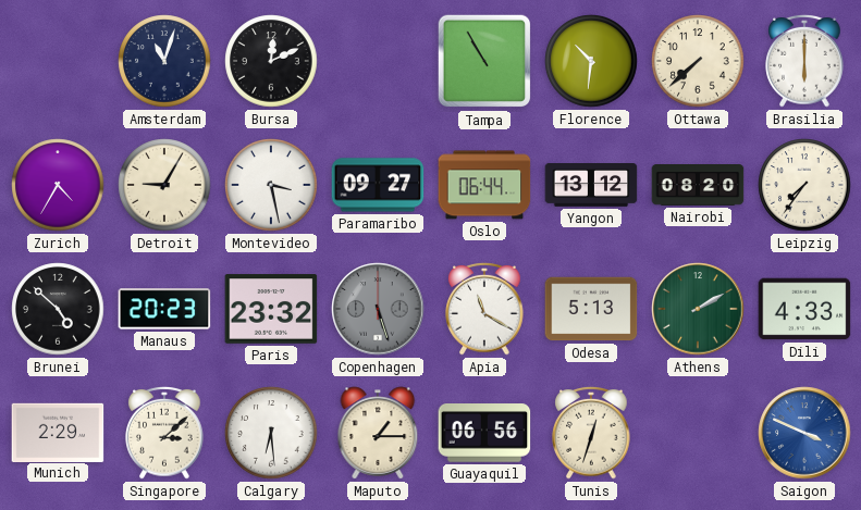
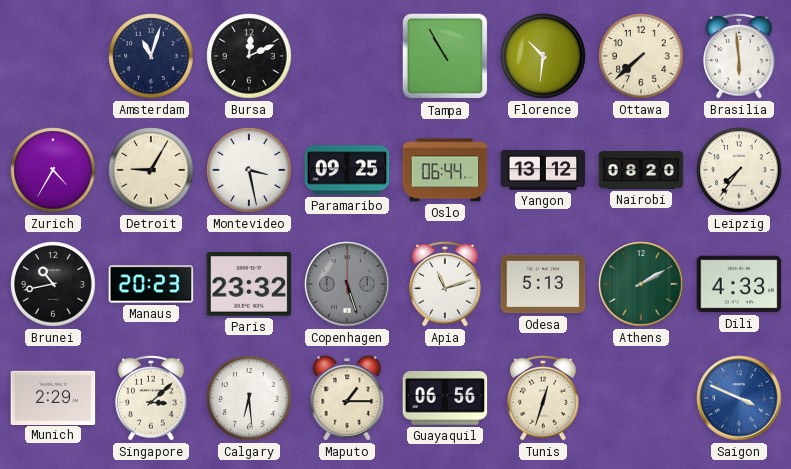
Brasilia: 6:00 -> 5:59 (739, 56)
Paramaribo: 09:27 -> 09:25 (347, 170)
Brunei: 4:52 -> 10:43 (53, 284)
Apia: 11:20 -> 11:12 (445, 284)
